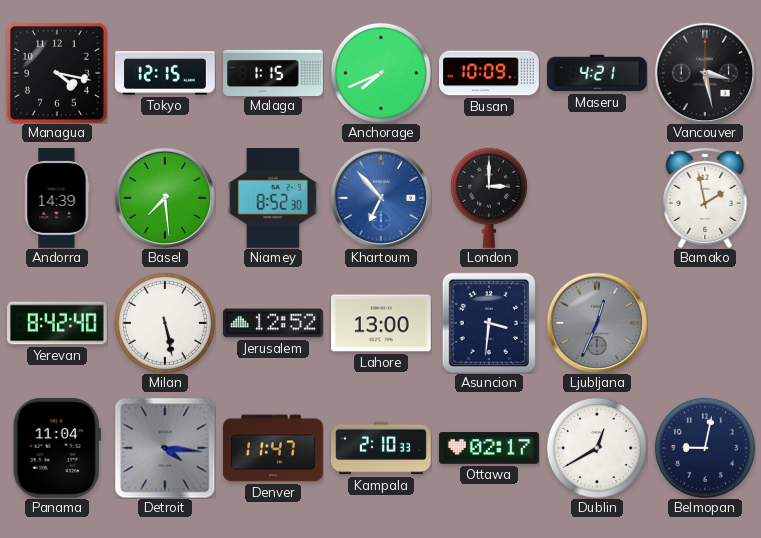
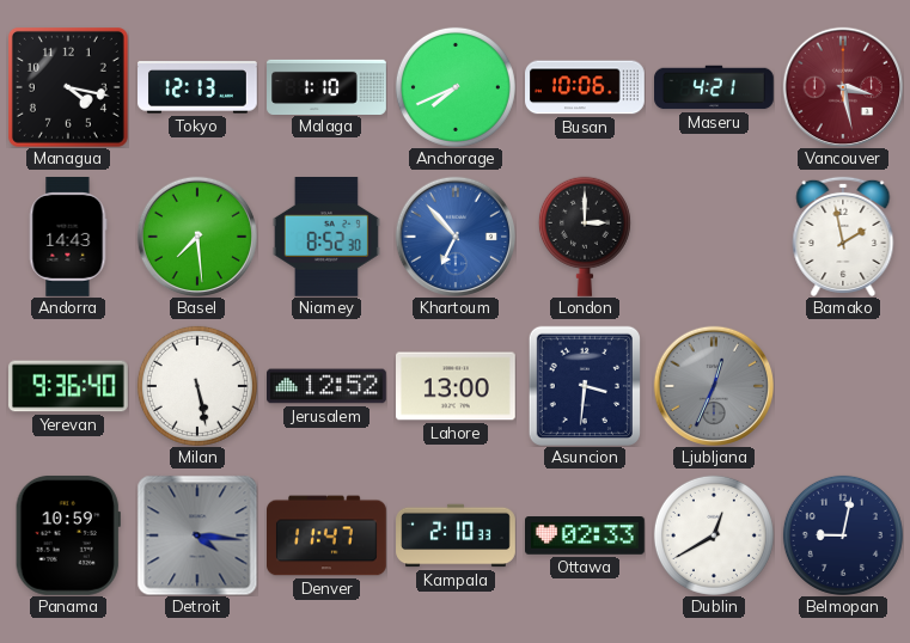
Tokyo: 12:15 -> 12:13 (199, 87)
Malaga: 1:15 -> 1:10 (326, 86)
Busan: 10:09 -> 10:06 (586, 87)
Vancouver dial: black -> burgundy (842, 86)
Andorra: 14:39 -> 14:43 (68, 238)
Yerevan: 8:42 -> 9:36 (69, 386)
Panama: 11:04 -> 10:59 (68, 535)
Ottawa: 02:17 -> 02:33 (586, 535)
